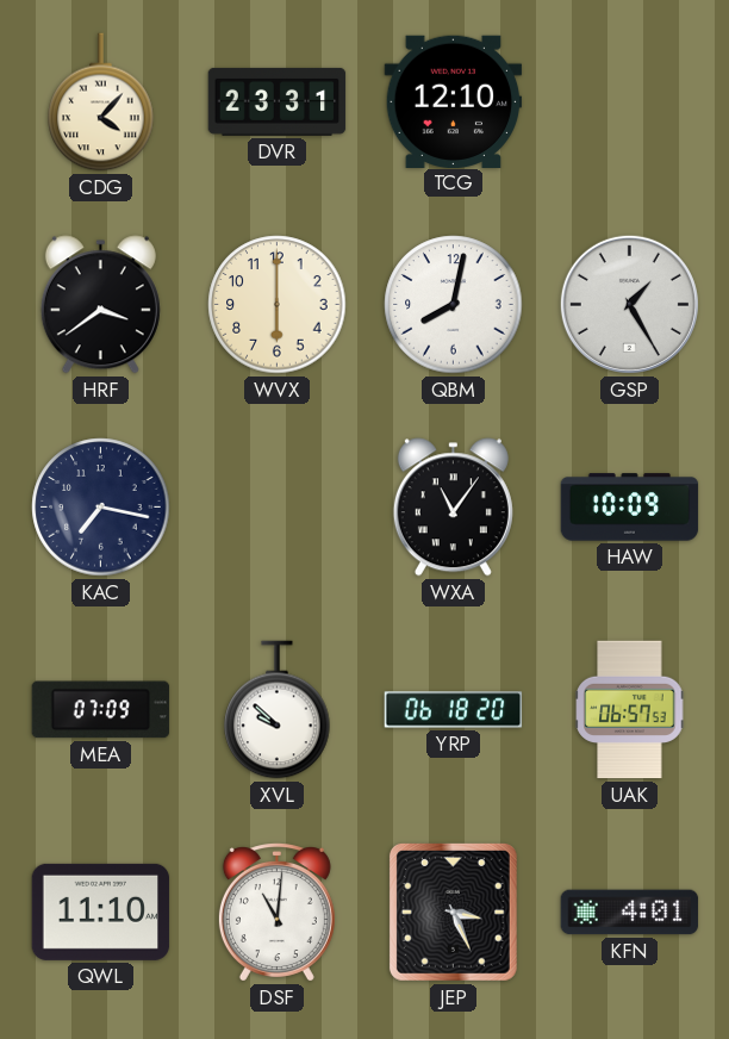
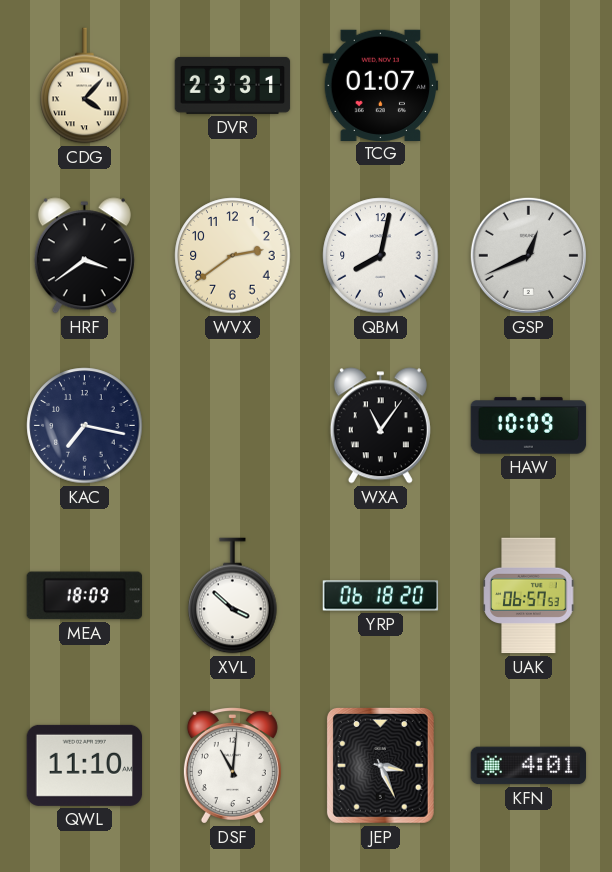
TCG: 12:10 -> 01:07 (381, 85)
WVX: 6:00 -> 2:39 (233, 256)
GSP: 1:25 -> 12:41 (528, 255)
MEA: 07:09 -> 18:09 (85, 596)
XVL: 9:52 -> 3:52 (233, 596)
